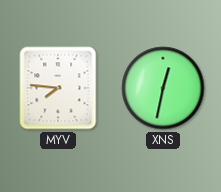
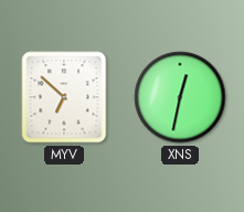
MYV: 7:46 -> 6:52 (64, 97)
